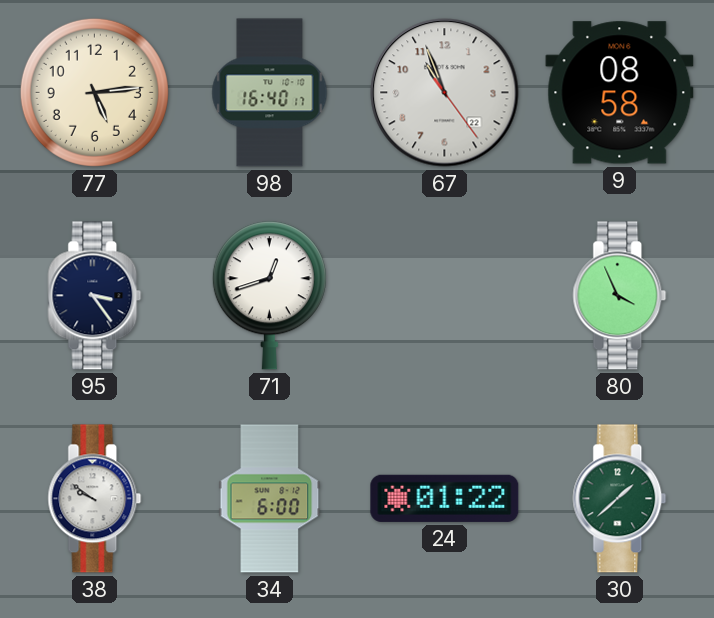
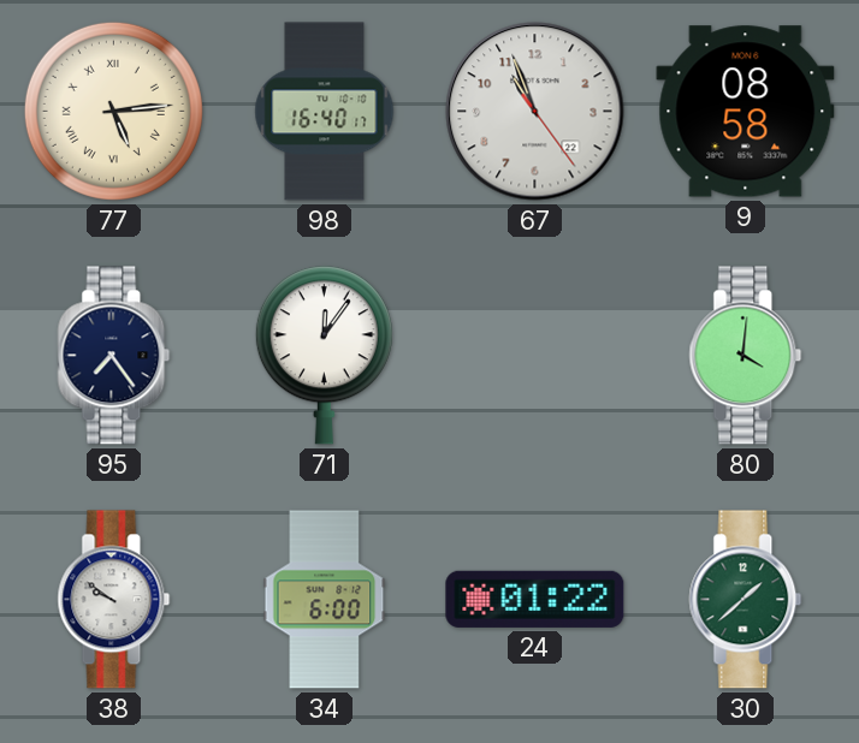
77 numerals: Arabic -> Roman (113, 111)
95: 3:24 -> 7:24 (114, 356)
71: 12:42 -> 12:06 (324, 356)
80: 3:56 -> 4:01 (746, 356)
